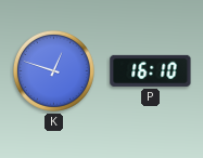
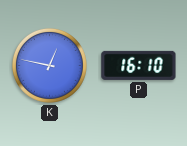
K: 12:48 -> 12:47 (49, 65)
